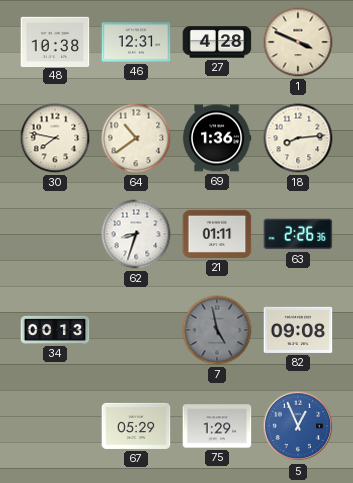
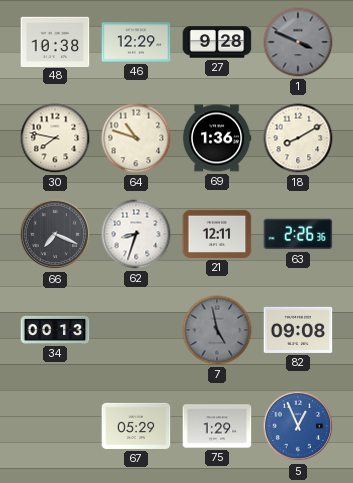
46: 12:31 -> 12:29 (136, 42)
27: 4:28 -> 9:28 (217, 42)
1 dial: cream -> grey (298, 42)
64: 10:39 -> 10:48 (136, 138)
18: 8:14 -> 8:10 (298, 138)
66: none -> 7:19 (55, 234)
21: 01:11 -> 12:11 (217, 234)
